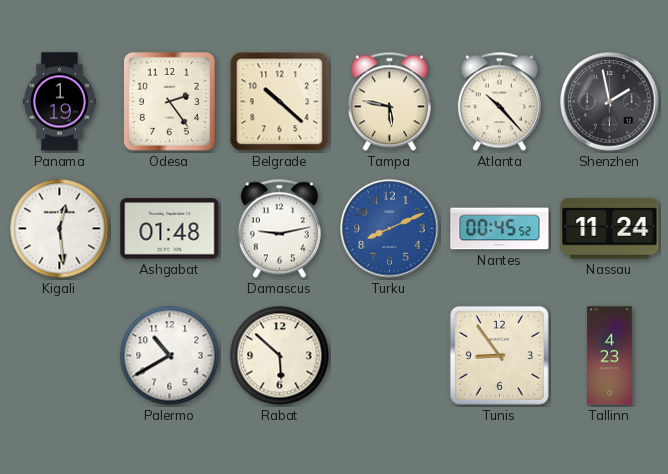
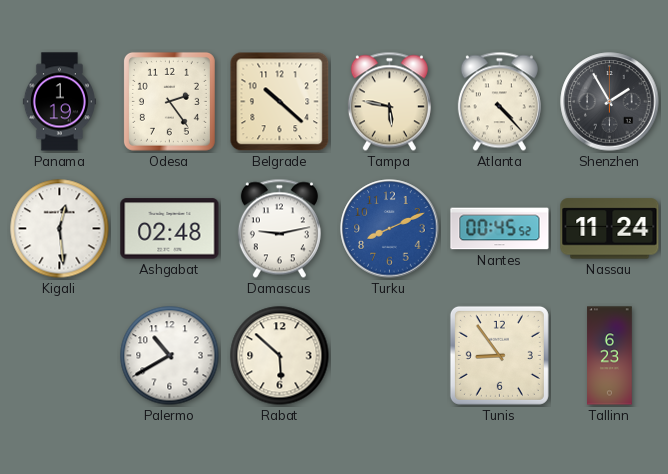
Atlanta: 10:23 -> 4:23 (499, 102)
Shenzhen: 1:58 -> 1:55 (610, 102)
Ashgabat: 01:48 -> 02:48 (170, 229)
Tallinn: 4:23 -> 6:23 (610, 356)
